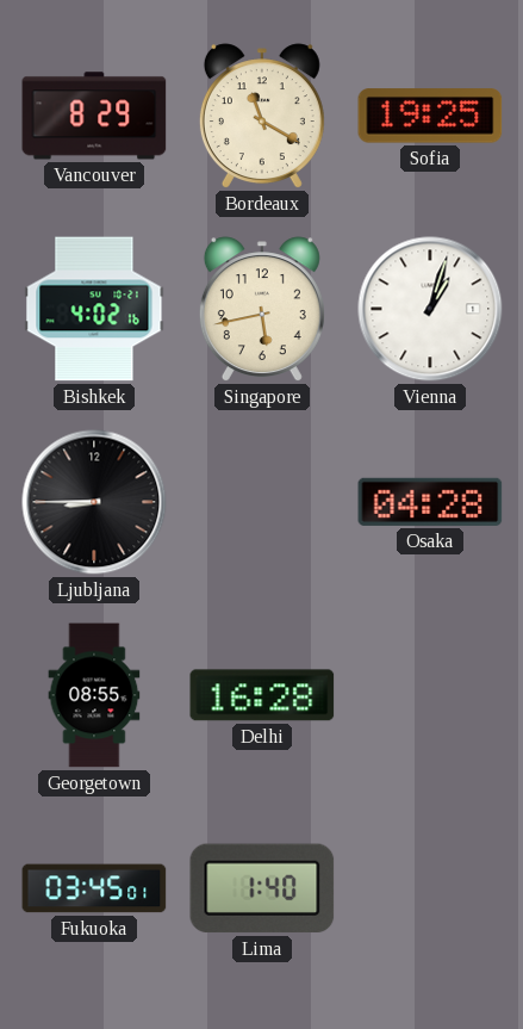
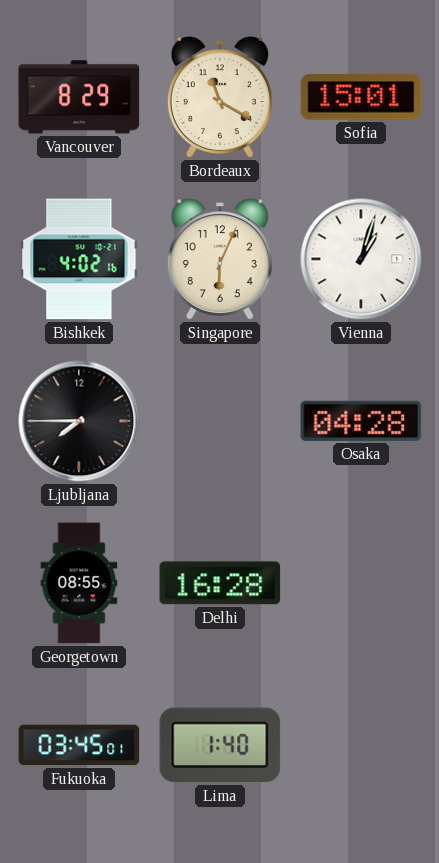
Sofia: 19:25 -> 15:01 (361, 97)
Singapore: 5:43 -> 6:04 (220, 260)
Ljubljana: 8:45 -> 7:45 (79, 421)
